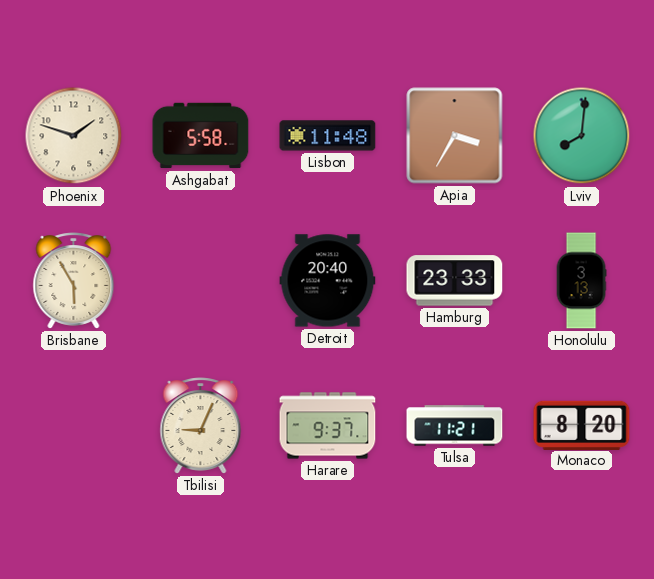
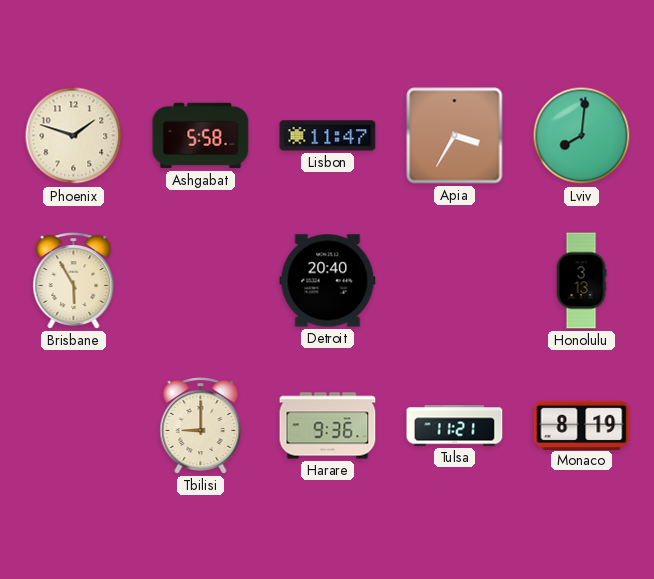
Lisbon: 11:48 -> 11:47 (328, 136)
Hamburg: 23:33 -> none (455, 281)
Tbilisi: 9:04 -> 9:00 (201, 426)
Harare: 9:37 -> 9:36 (328, 426)
Monaco: 8:20 -> 8:19 (582, 425)
